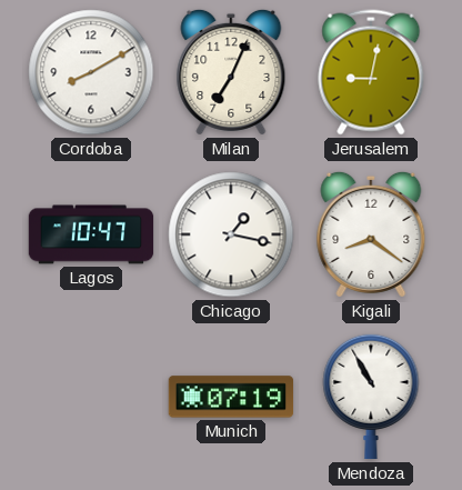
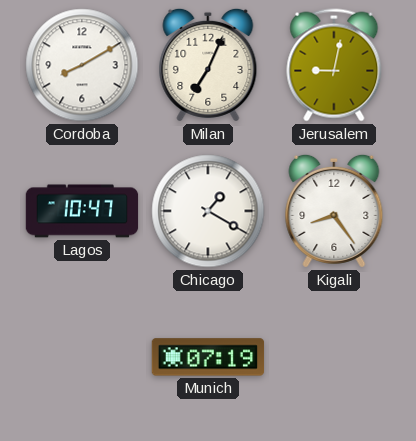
Chicago: 1:17 -> 1:20 (208, 211)
Kigali: 8:21 -> 8:24 (334, 211)
Mendoza: 10:55 -> none (371, 397)
